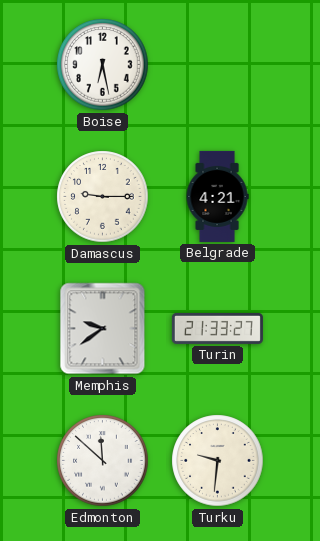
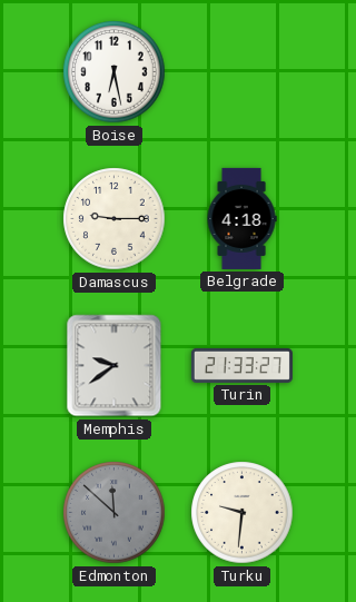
Belgrade: 4:21 -> 4:18 (241, 218)
Edmonton dial: white -> grey (115, 513)
